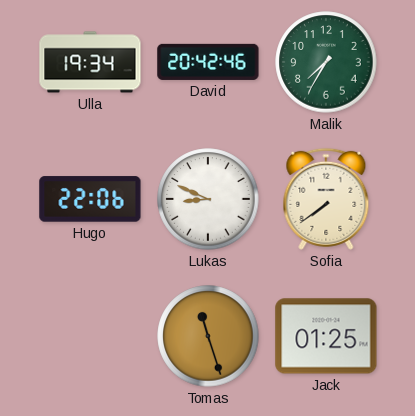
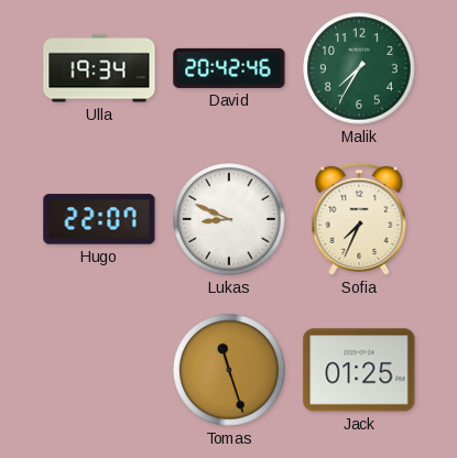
Hugo: 22:06 -> 22:07 (99, 219)
Sofia: 7:39 -> 7:34 (359, 219)
